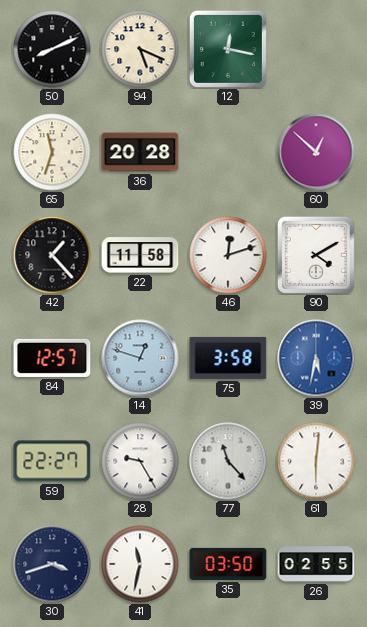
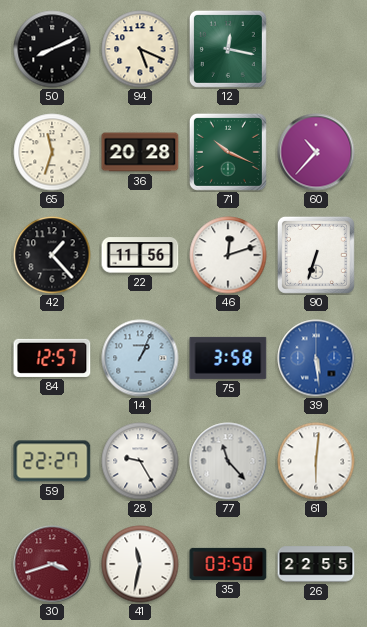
71: none -> 10:19 (228, 152)
60: 12:52 -> 10:37 (316, 152)
22: 11:58 -> 11:56 (140, 255)
90: 4:10 -> 6:33 (316, 255)
14: 12:48 -> 1:04 (140, 358)
39: 5:32 -> 5:29 (316, 358)
30 dial: navy -> burgundy (52, 564)
26: 02:55 -> 22:55 (316, 564)
